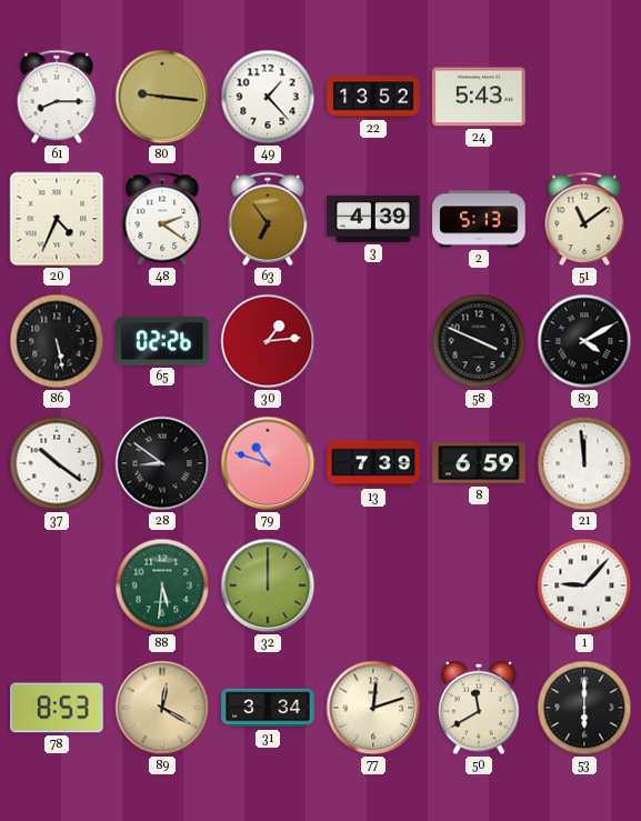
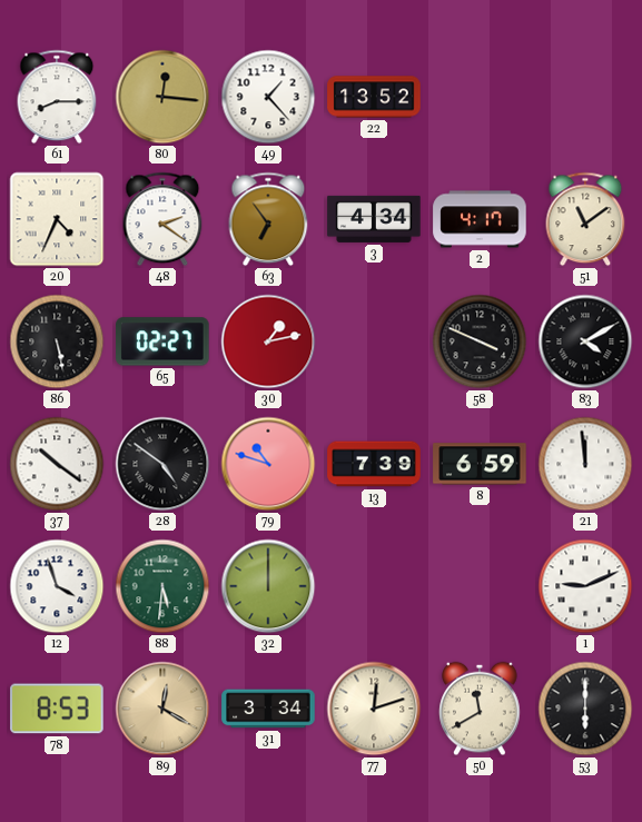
80: 9:16 -> 12:16 (162, 97)
24: 5:43 -> none (479, 97)
3: 4:39 -> 4:34 (374, 219)
2: 5:13 -> 4:17 (480, 219)
65: 02:26 -> 02:27 (162, 341)
30: 1:14 -> 1:13 (268, 341)
28: 8:51 -> 4:51 (162, 464)
12: none -> 3:57 (57, 586)
1: 9:07 -> 9:11 (585, 586)
